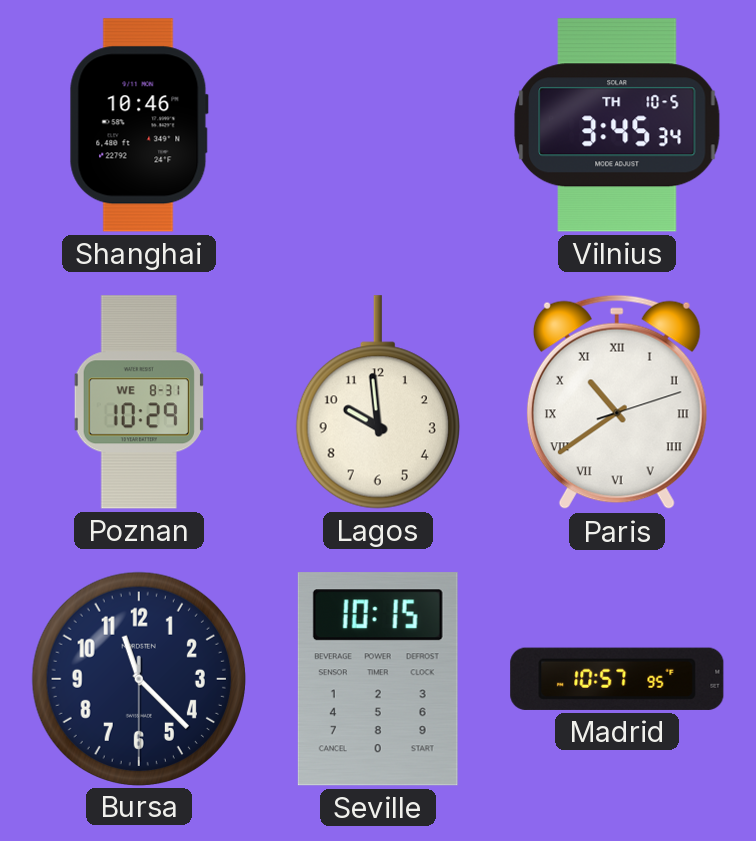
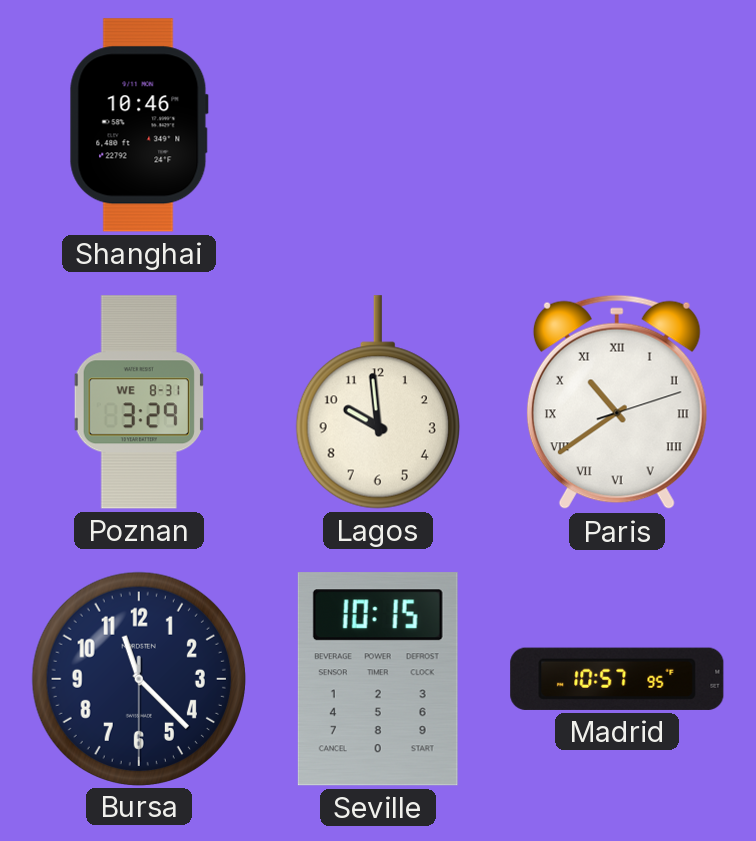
Vilnius: 3:45 -> none (617, 125)
Poznan: 10:29 -> 3:29 (139, 402)
